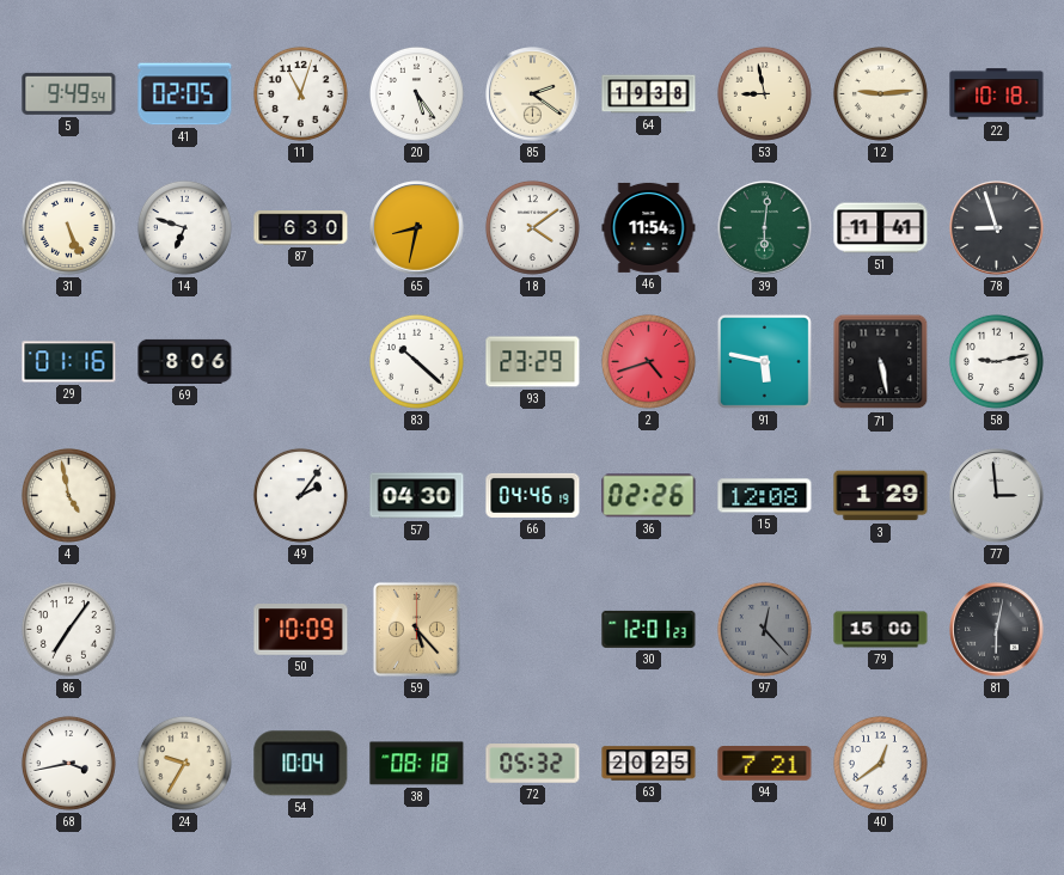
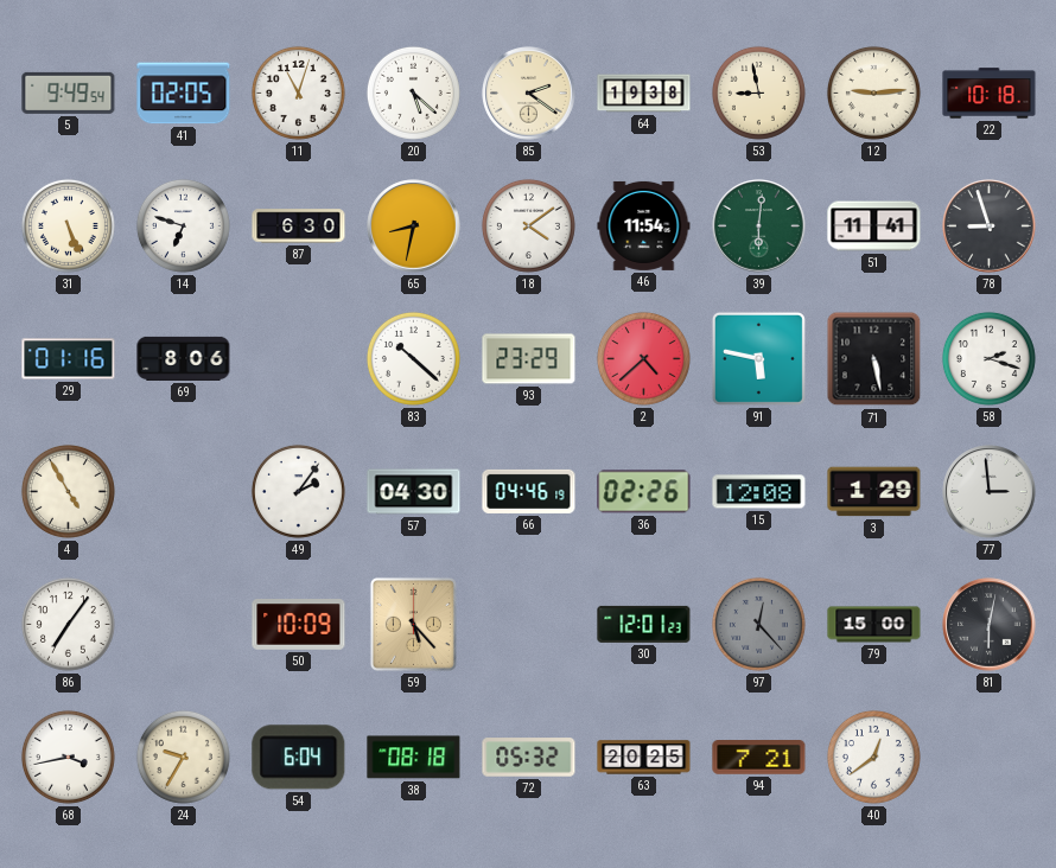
20: 5:24 -> 5:22 (413, 92)
2: 4:42 -> 4:38 (643, 358)
58: 9:13 -> 2:18 (988, 358)
4: 4:58 -> 4:55 (68, 491)
54: 10:04 -> 6:04 (299, 758)
